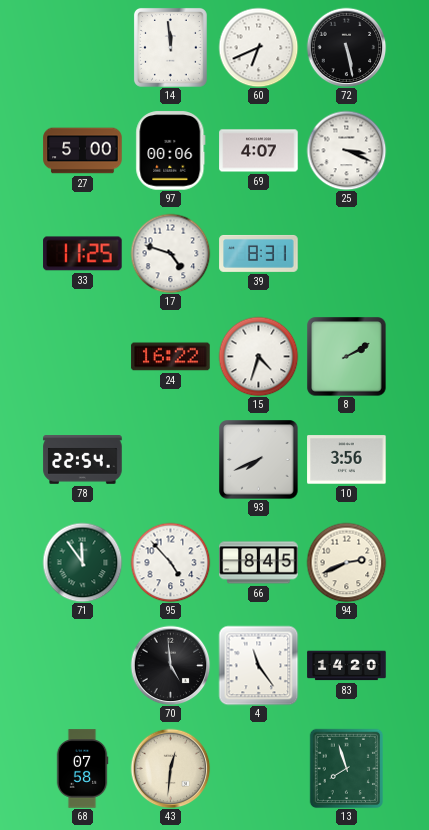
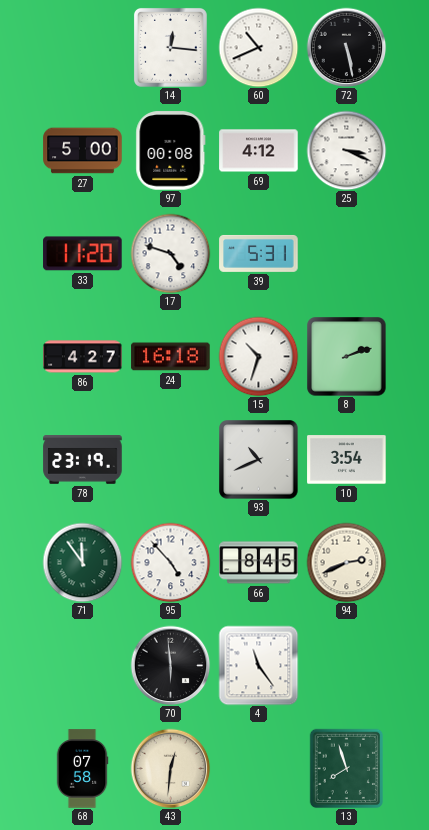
14: 11:59 -> 12:16 (170, 47)
60: 6:41 -> 10:41 (258, 47)
97: 00:06 -> 00:08 (171, 151)
69: 4:07 -> 4:12 (259, 151)
33: 11:25 -> 11:20 (83, 254)
39: 8:31 -> 5:31 (259, 253)
86: none -> 4:27 (83, 357)
24: 16:22 -> 16:18 (171, 357)
15: 4:33 -> 10:33 (258, 356)
8: 2:10 -> 2:12 (347, 357)
78: 22:54 -> 23:19 (83, 460)
93: 7:41 -> 10:41 (259, 460)
10: 3:56 -> 3:54 (347, 460)
70: 4:59 -> 5:59 (170, 665)
83: 14:20 -> none (347, 666)
